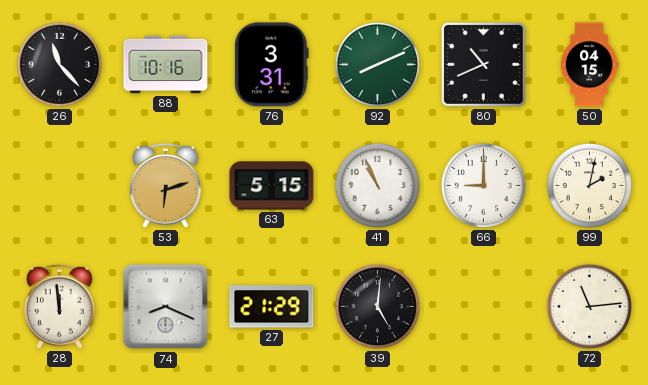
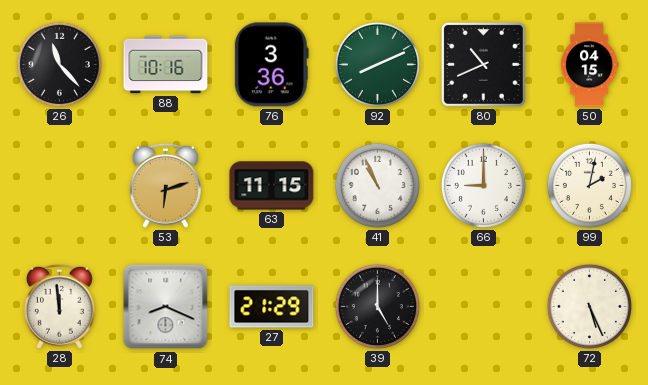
76: 3:31 -> 3:36 (271, 65)
63: 5:15 -> 11:15 (272, 186)
39: 5:01 -> 5:00 (377, 306)
72: 11:14 -> 5:26 (589, 306)
